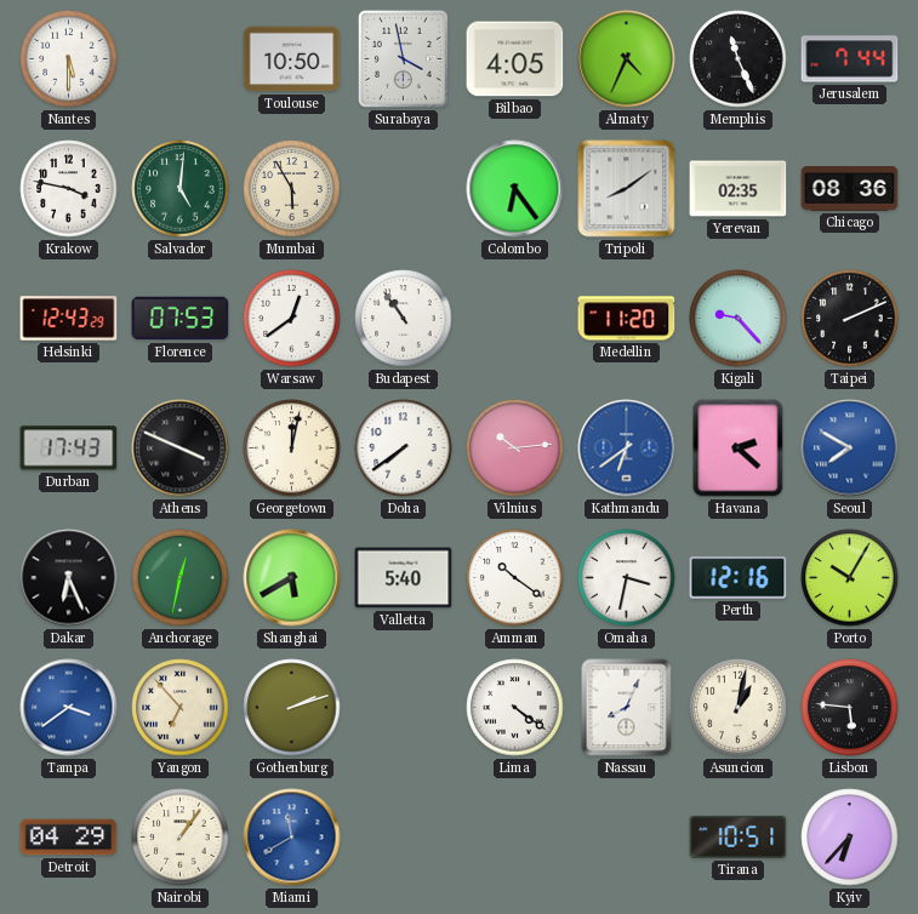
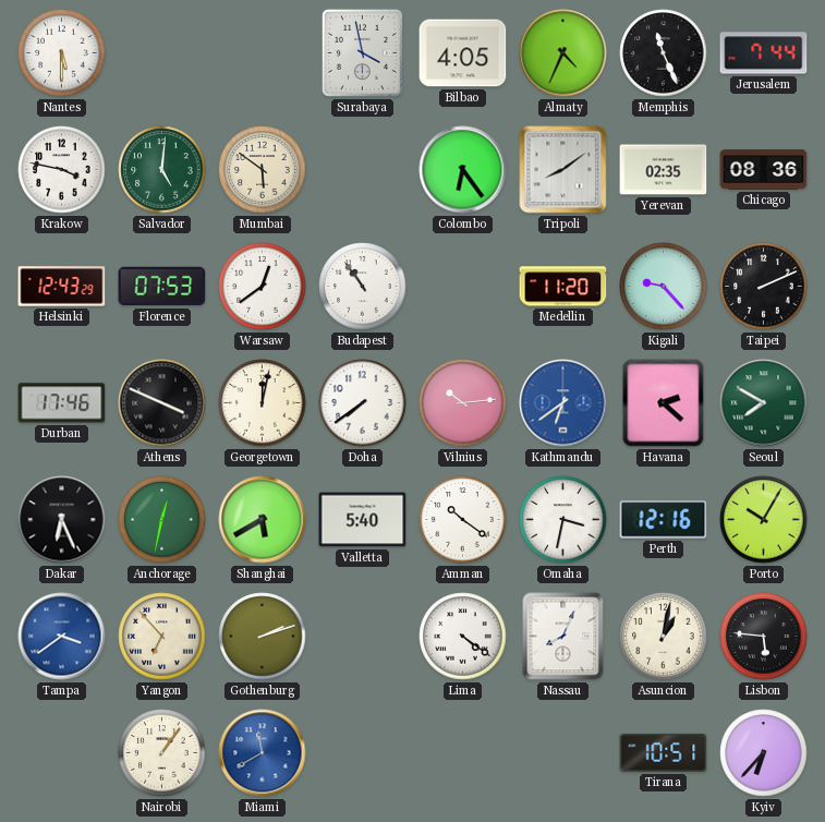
Toulouse: 10:50 -> none (292, 59)
Mumbai: 5:55 -> 5:51 (263, 170)
Durban: 17:43 -> 17:46 (62, 403)
Seoul dial: blue -> green (764, 403)
Detroit: 04:29 -> none (69, 838)
